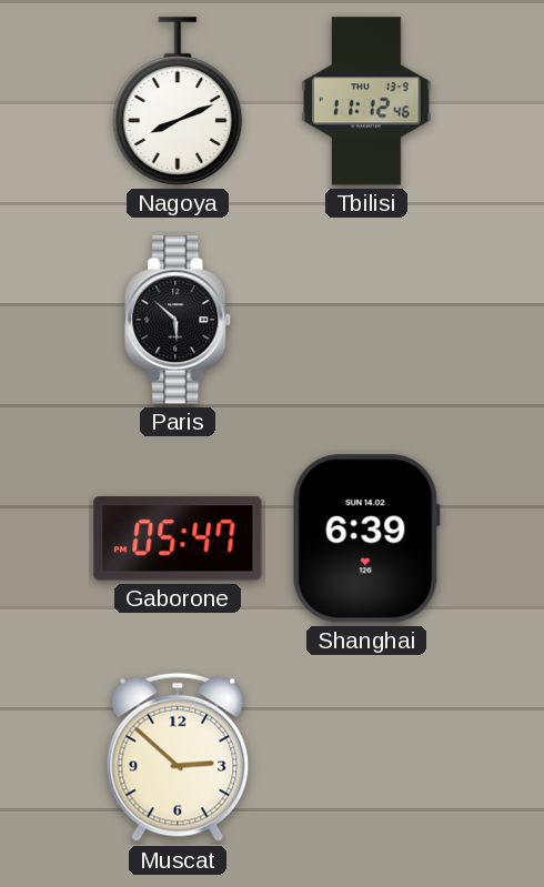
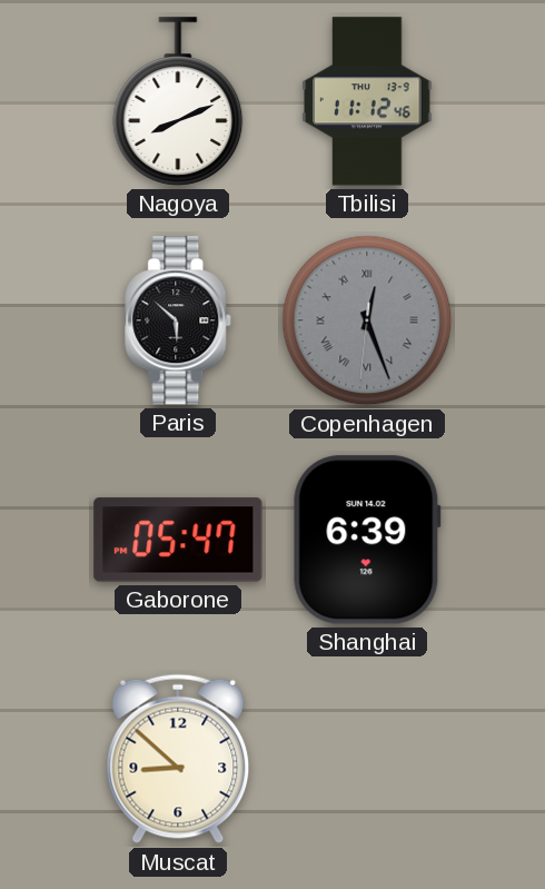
Copenhagen: none -> 12:26 (367, 320)
Muscat: 2:52 -> 8:52 (178, 759)
